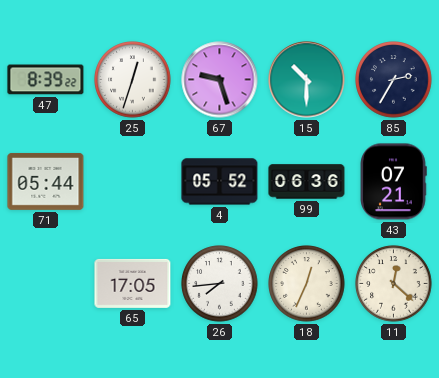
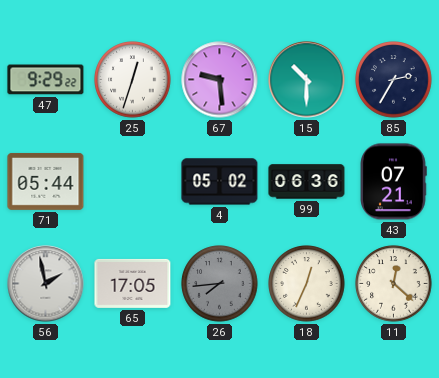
47: 8:39 -> 9:29 (46, 80)
67: 9:27 -> 9:29 (220, 80)
4: 05:52 -> 05:02 (220, 182)
56: none -> 1:58 (46, 284)
26 dial: white -> grey (220, 284)
